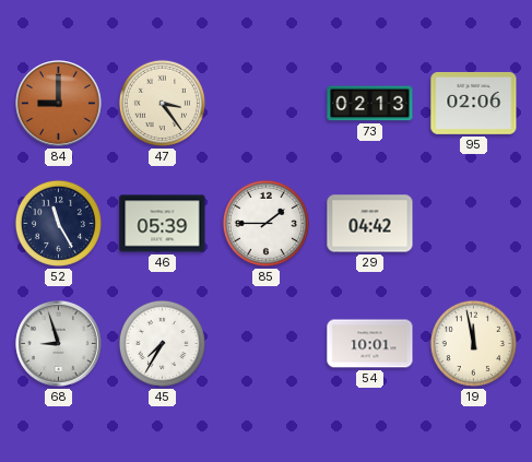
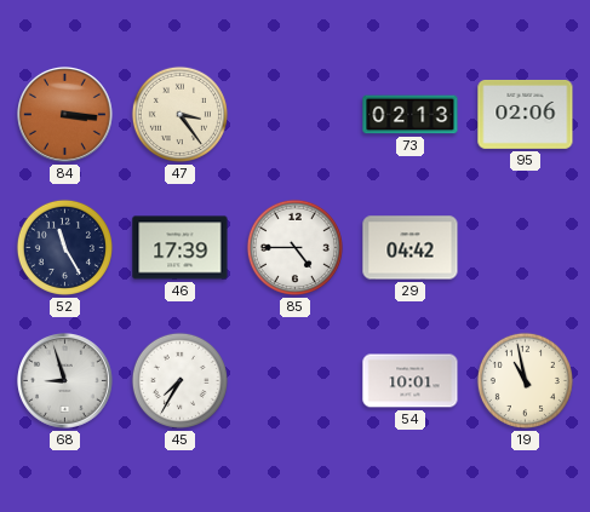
84: 9:00 -> 3:16 (65, 115)
46: 05:39 -> 17:39 (181, 248)
85: 1:45 -> 4:45 (294, 247)
19: 11:58 -> 10:58 (525, 380)
